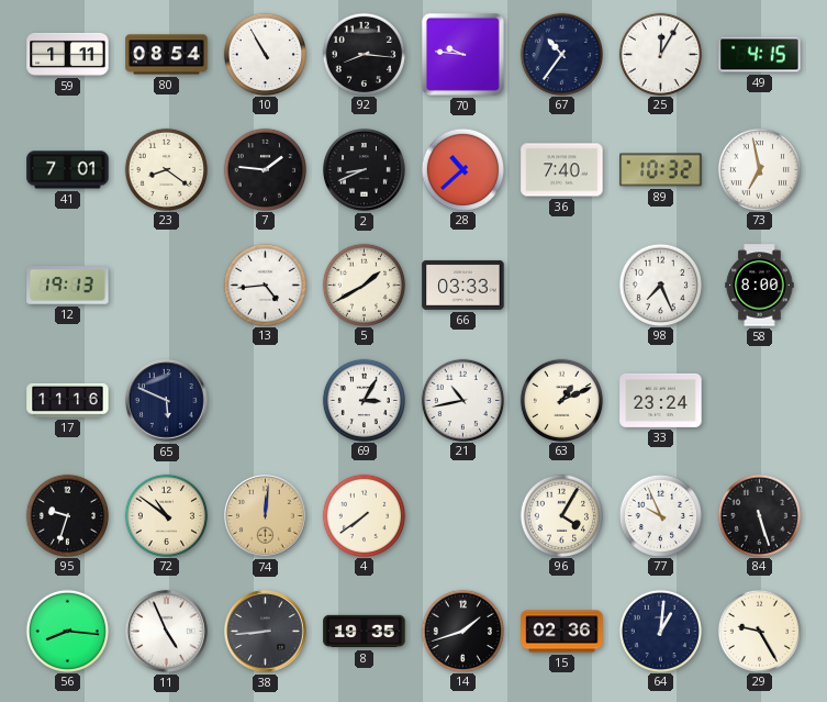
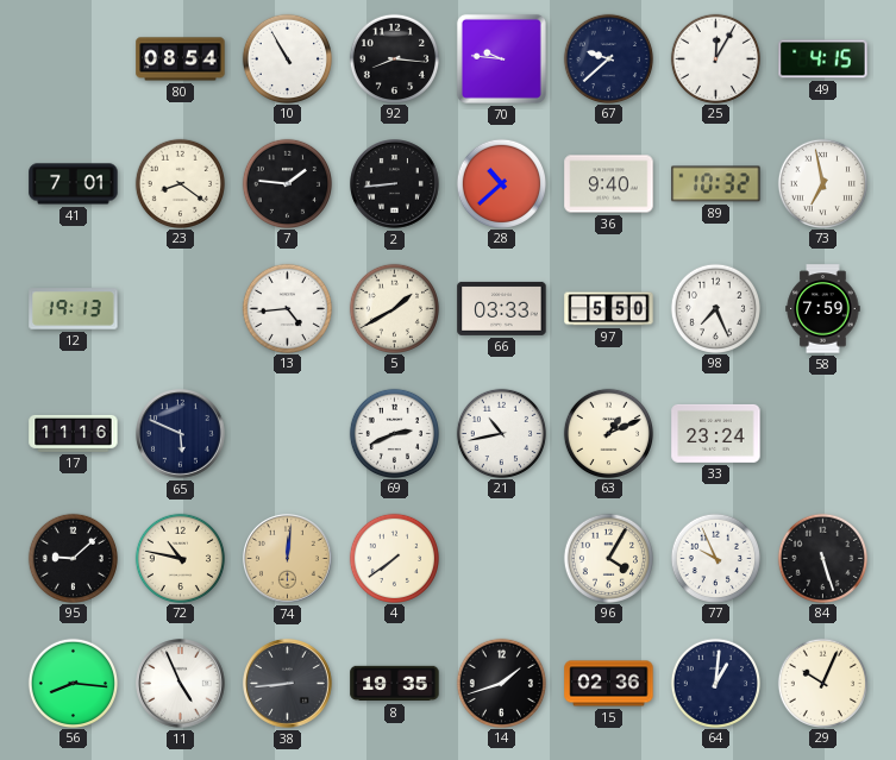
59: 1:11 -> none (68, 54)
67: 10:36 -> 9:38 (608, 58)
2: 8:41 -> 8:44 (395, 184)
36: 7:40 -> 9:40 (609, 184)
97: none -> 5:50 (609, 309)
58: 8:00 -> 7:59 (823, 309)
69: 3:05 -> 2:41 (394, 433)
95: 9:33 -> 9:08 (73, 558)
72: 10:51 -> 10:47 (180, 558)
29: 9:25 -> 10:04 (822, 683)
